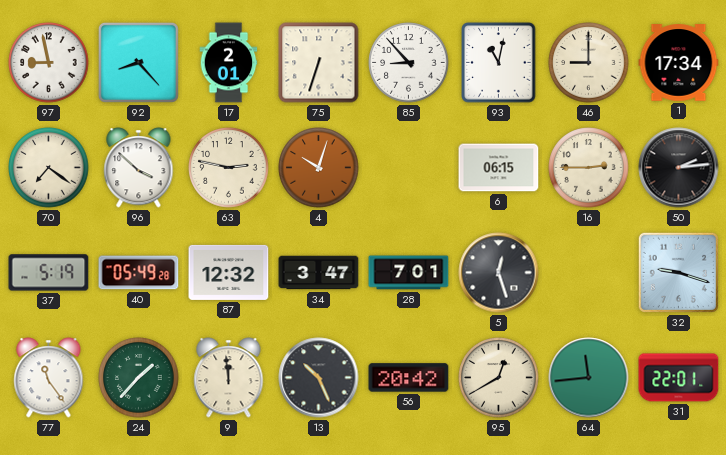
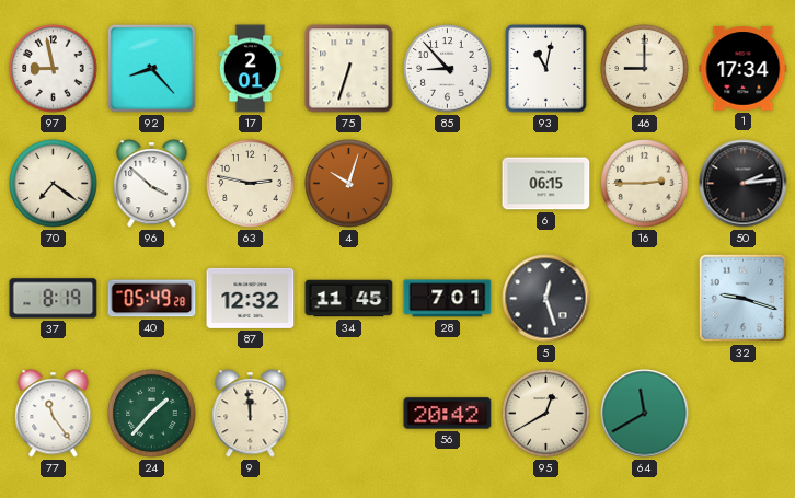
37: 5:19 -> 8:19 (54, 299)
34: 3:47 -> 11:45 (349, 299)
13: 10:26 -> none (319, 378)
64: 11:44 -> 11:40 (645, 414)
31: 22:01 -> none (679, 378)
